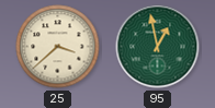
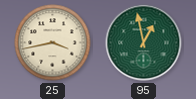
25: 3:38 -> 3:43 (53, 43)
